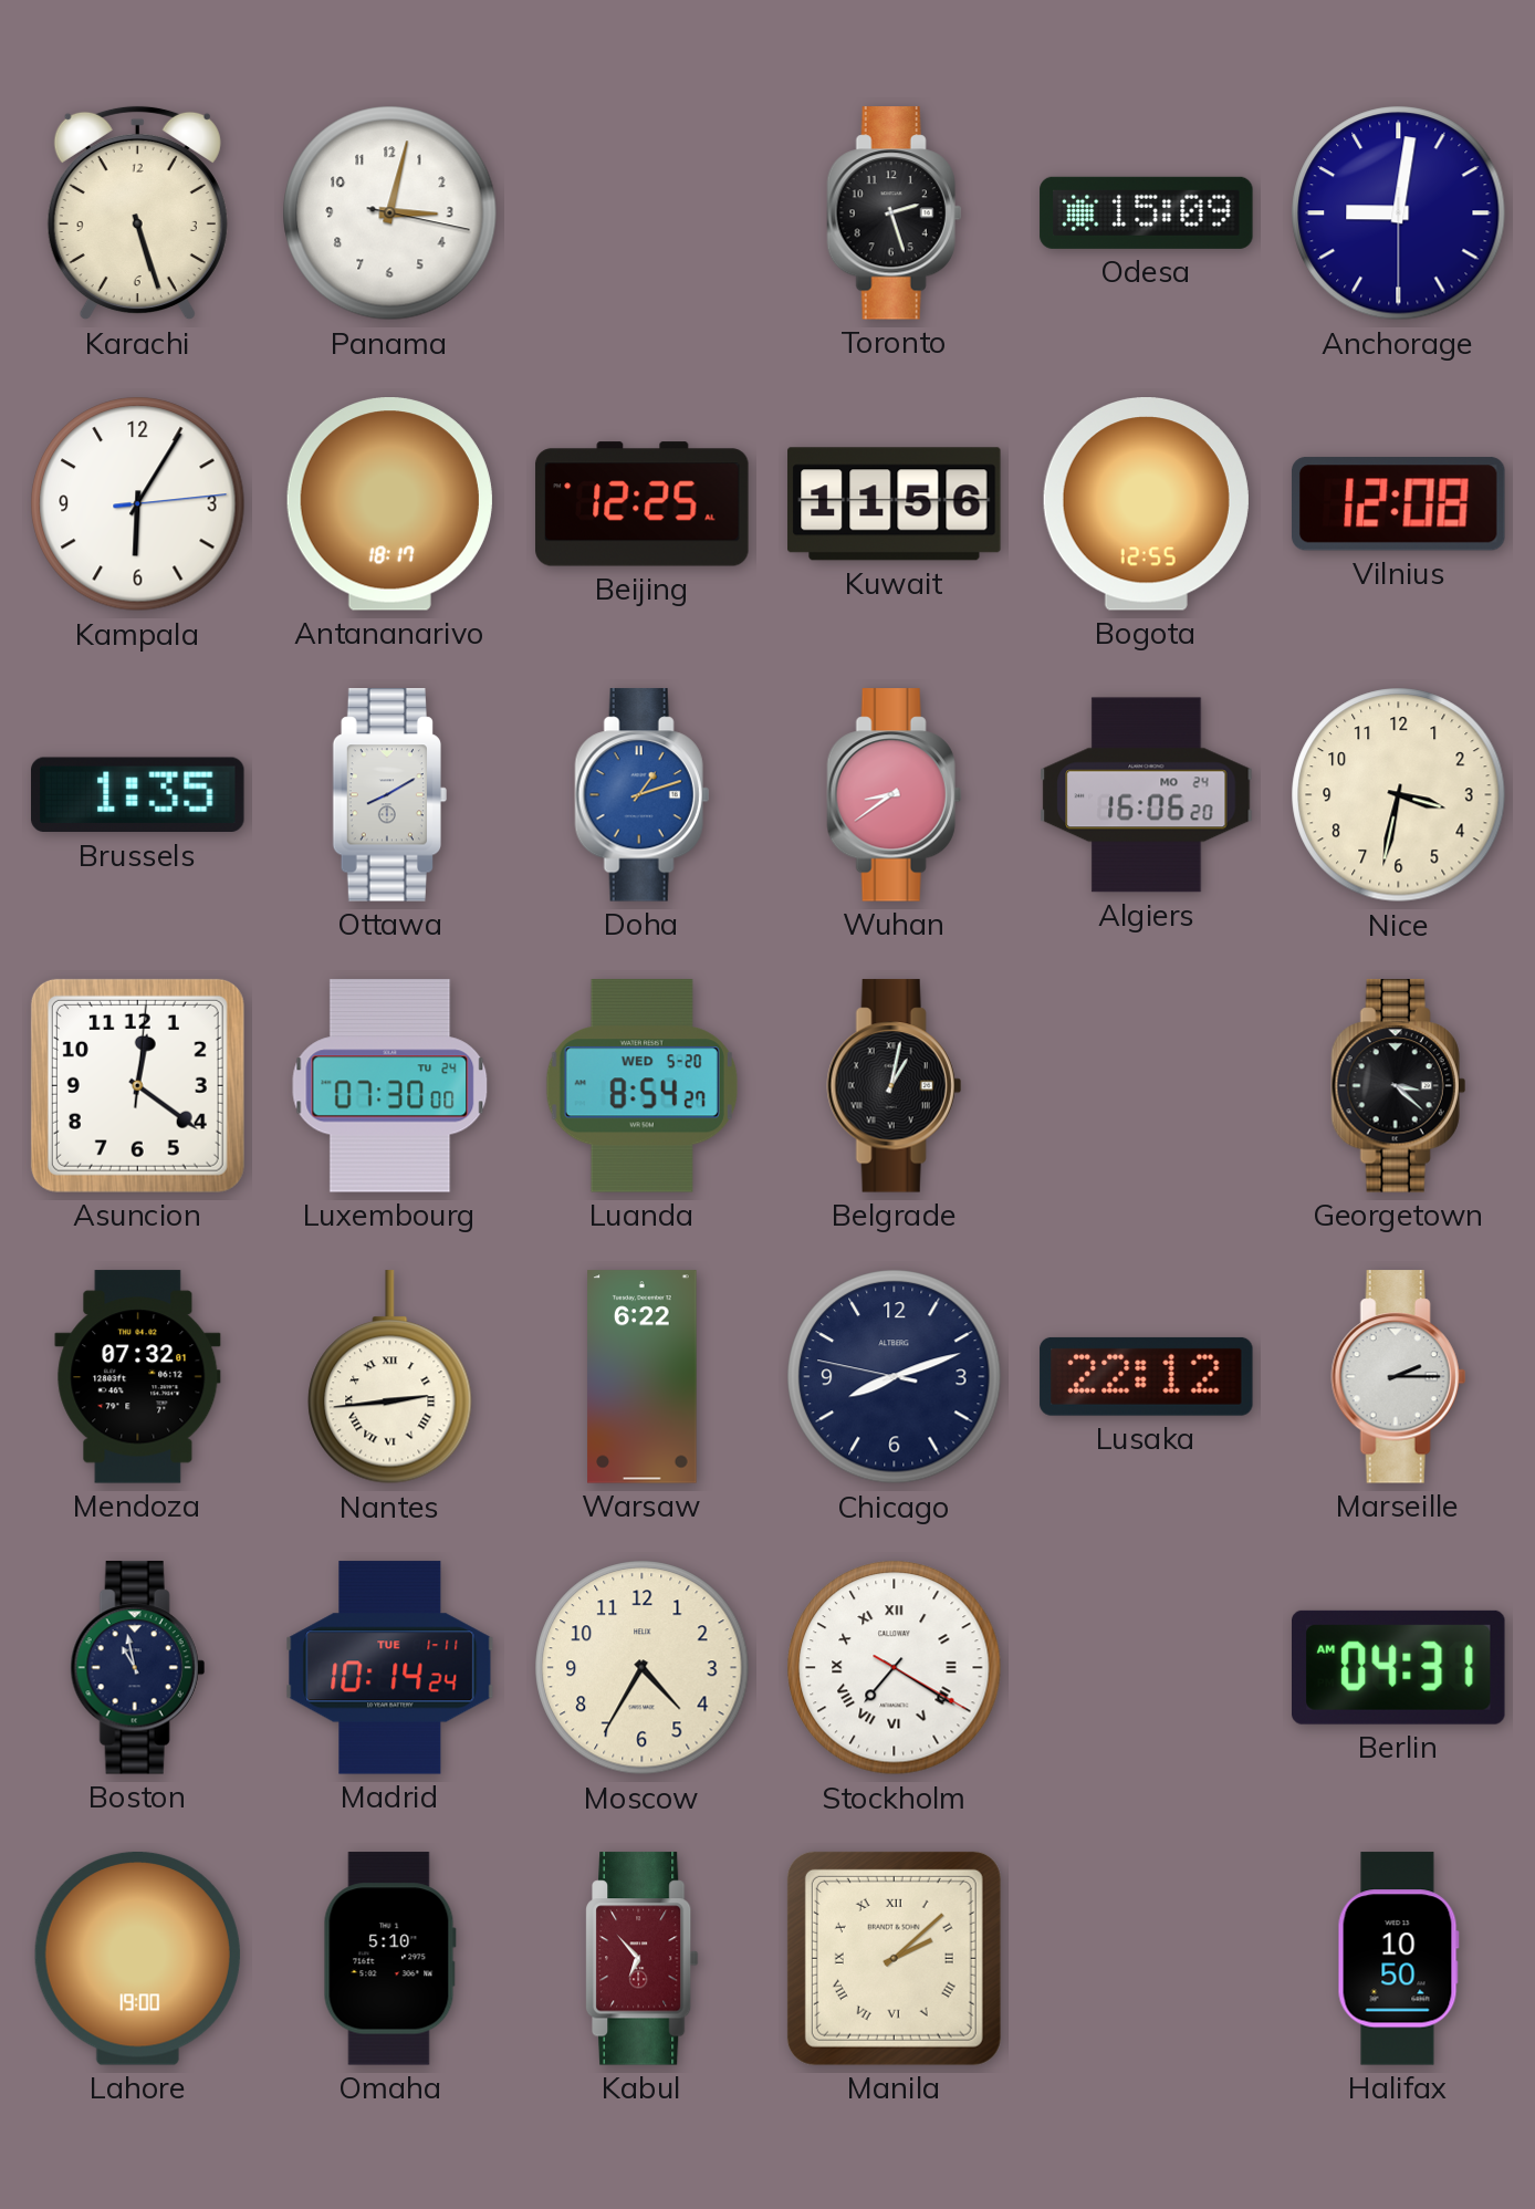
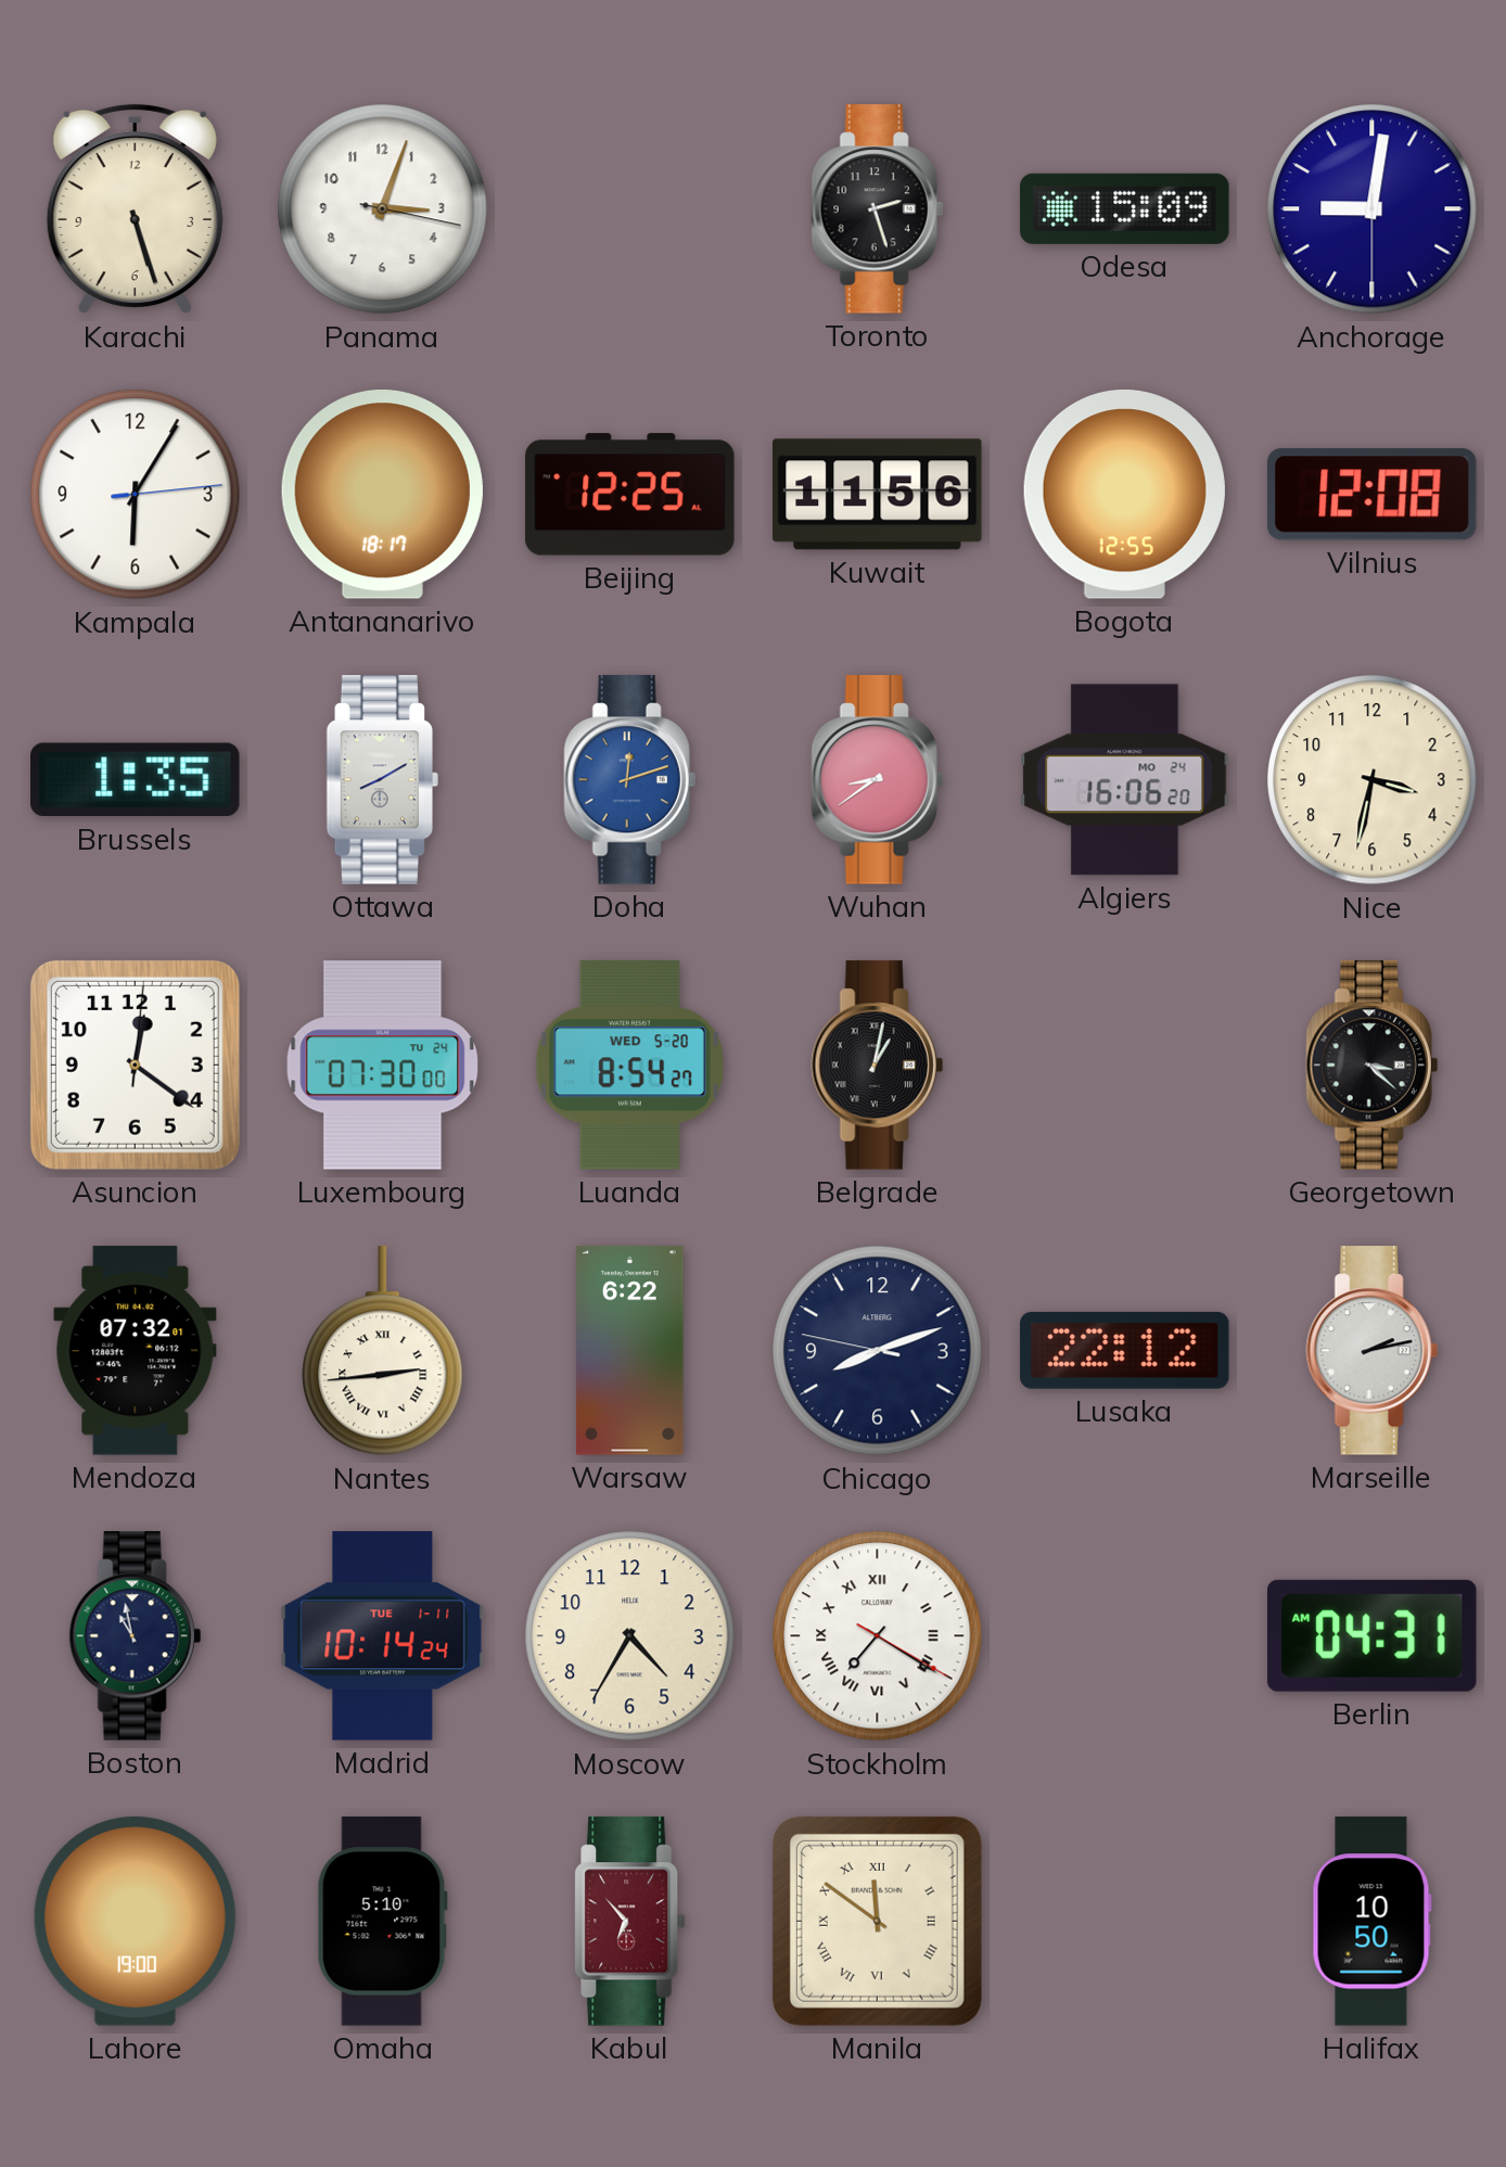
Panama: 3:02 -> 3:03 (383, 209)
Doha: 1:12 -> 12:12 (629, 780)
Marseille: 2:15 -> 2:13 (1371, 1351)
Manila: 2:08 -> 11:51 (877, 1921)
